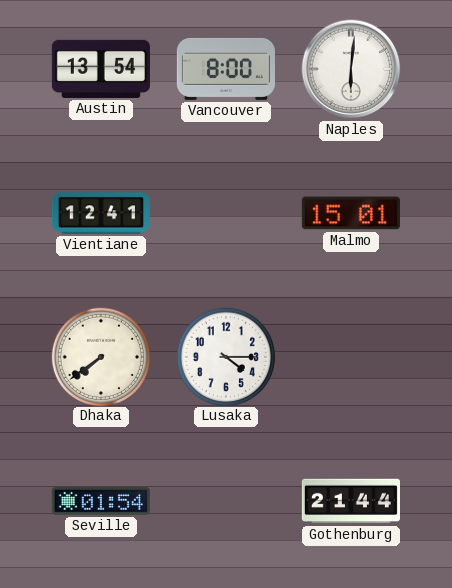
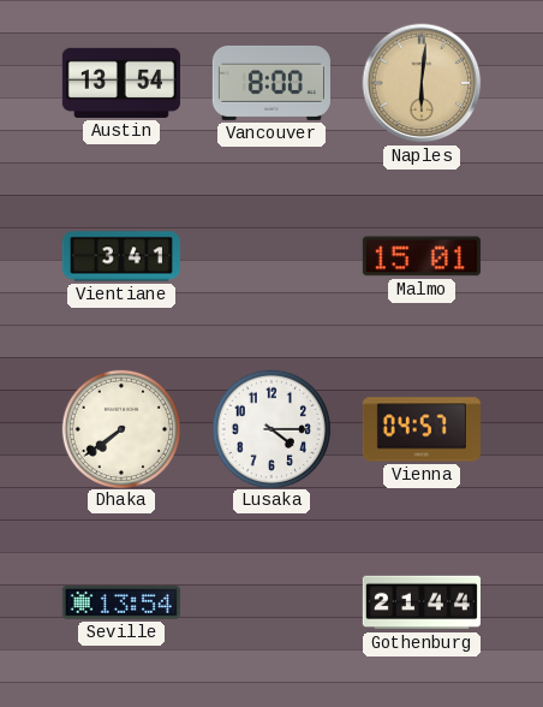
Naples dial: white -> champagne (422, 83)
Vientiane: 12:41 -> 3:41 (121, 256)
Vienna: none -> 04:57 (422, 429)
Seville: 01:54 -> 13:54 (121, 604)
